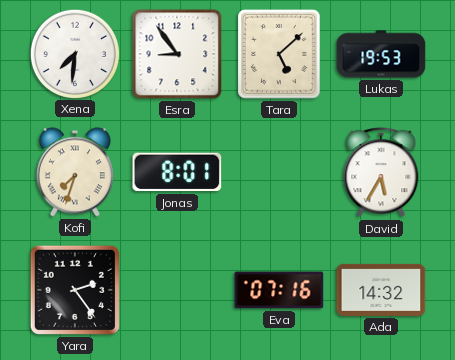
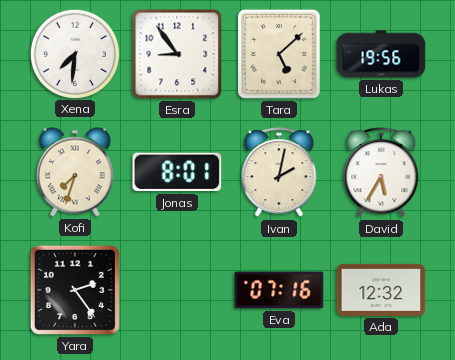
Lukas: 19:53 -> 19:56 (381, 54)
Ivan: none -> 2:02 (279, 173)
Ada: 14:32 -> 12:32 (381, 290)
